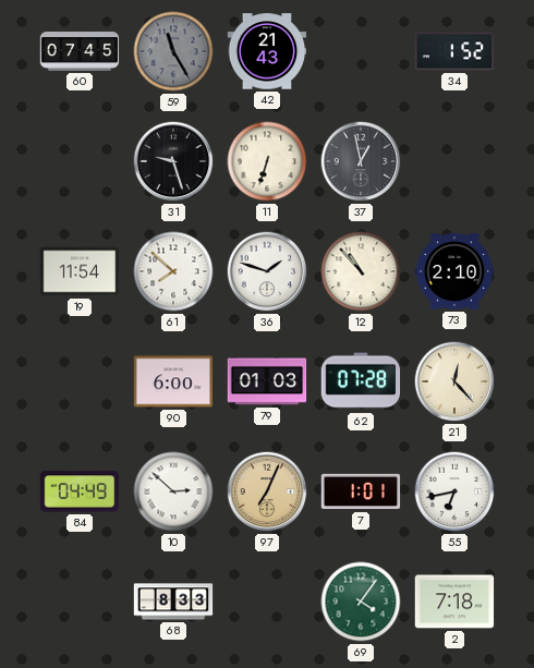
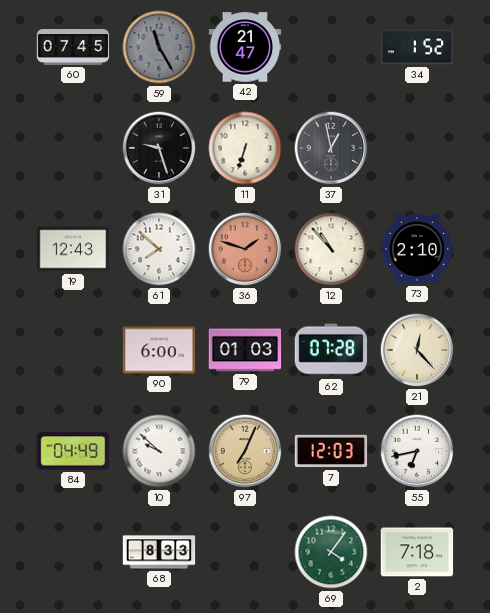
42: 21:43 -> 21:47 (245, 47)
19: 11:54 -> 12:43 (73, 249)
36 dial: white -> salmon (245, 249)
10: 2:52 -> 9:52 (159, 451)
7: 1:01 -> 12:03 (331, 451)
